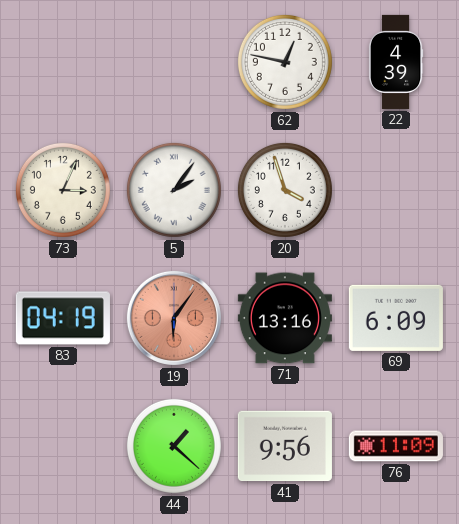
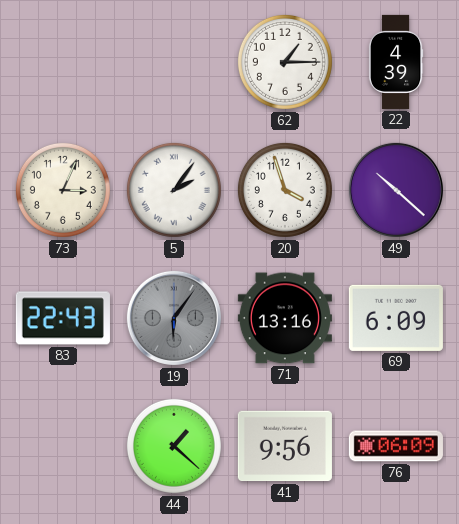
62: 12:47 -> 1:15 (285, 62)
49: none -> 10:22 (396, 190)
83: 04:19 -> 22:43 (63, 318)
19 dial: salmon -> grey (174, 318)
76: 11:09 -> 06:09 (396, 446)
